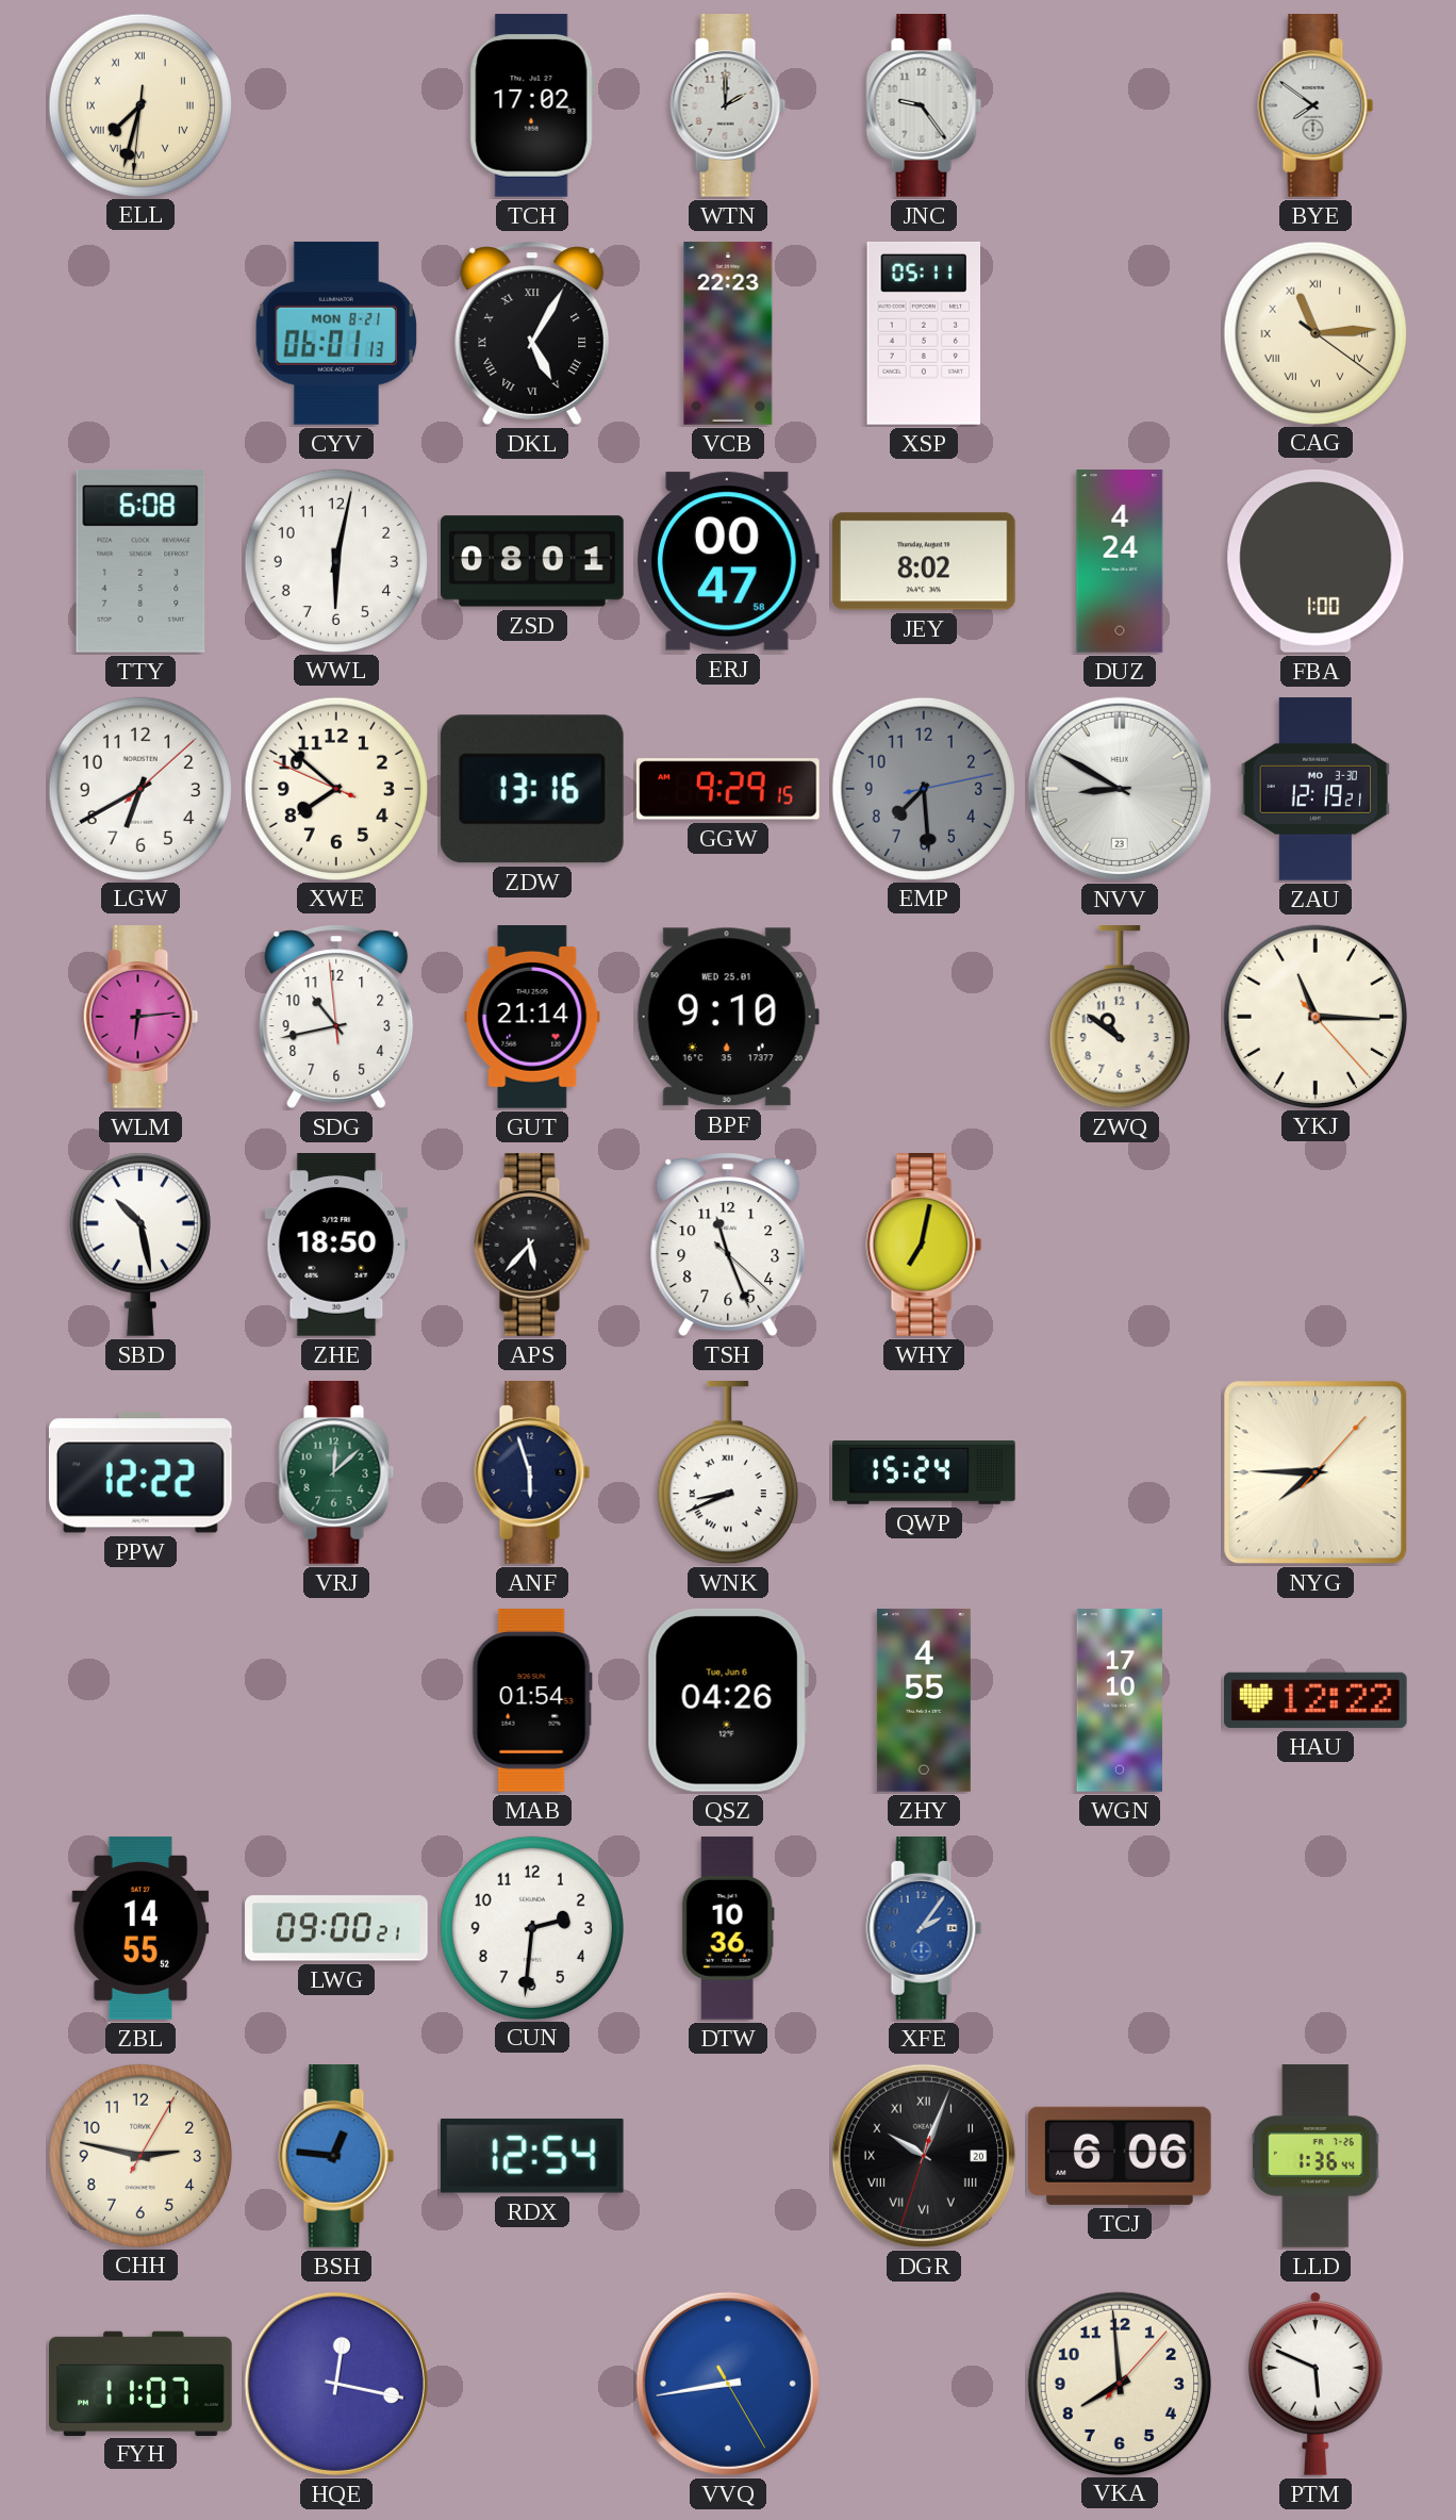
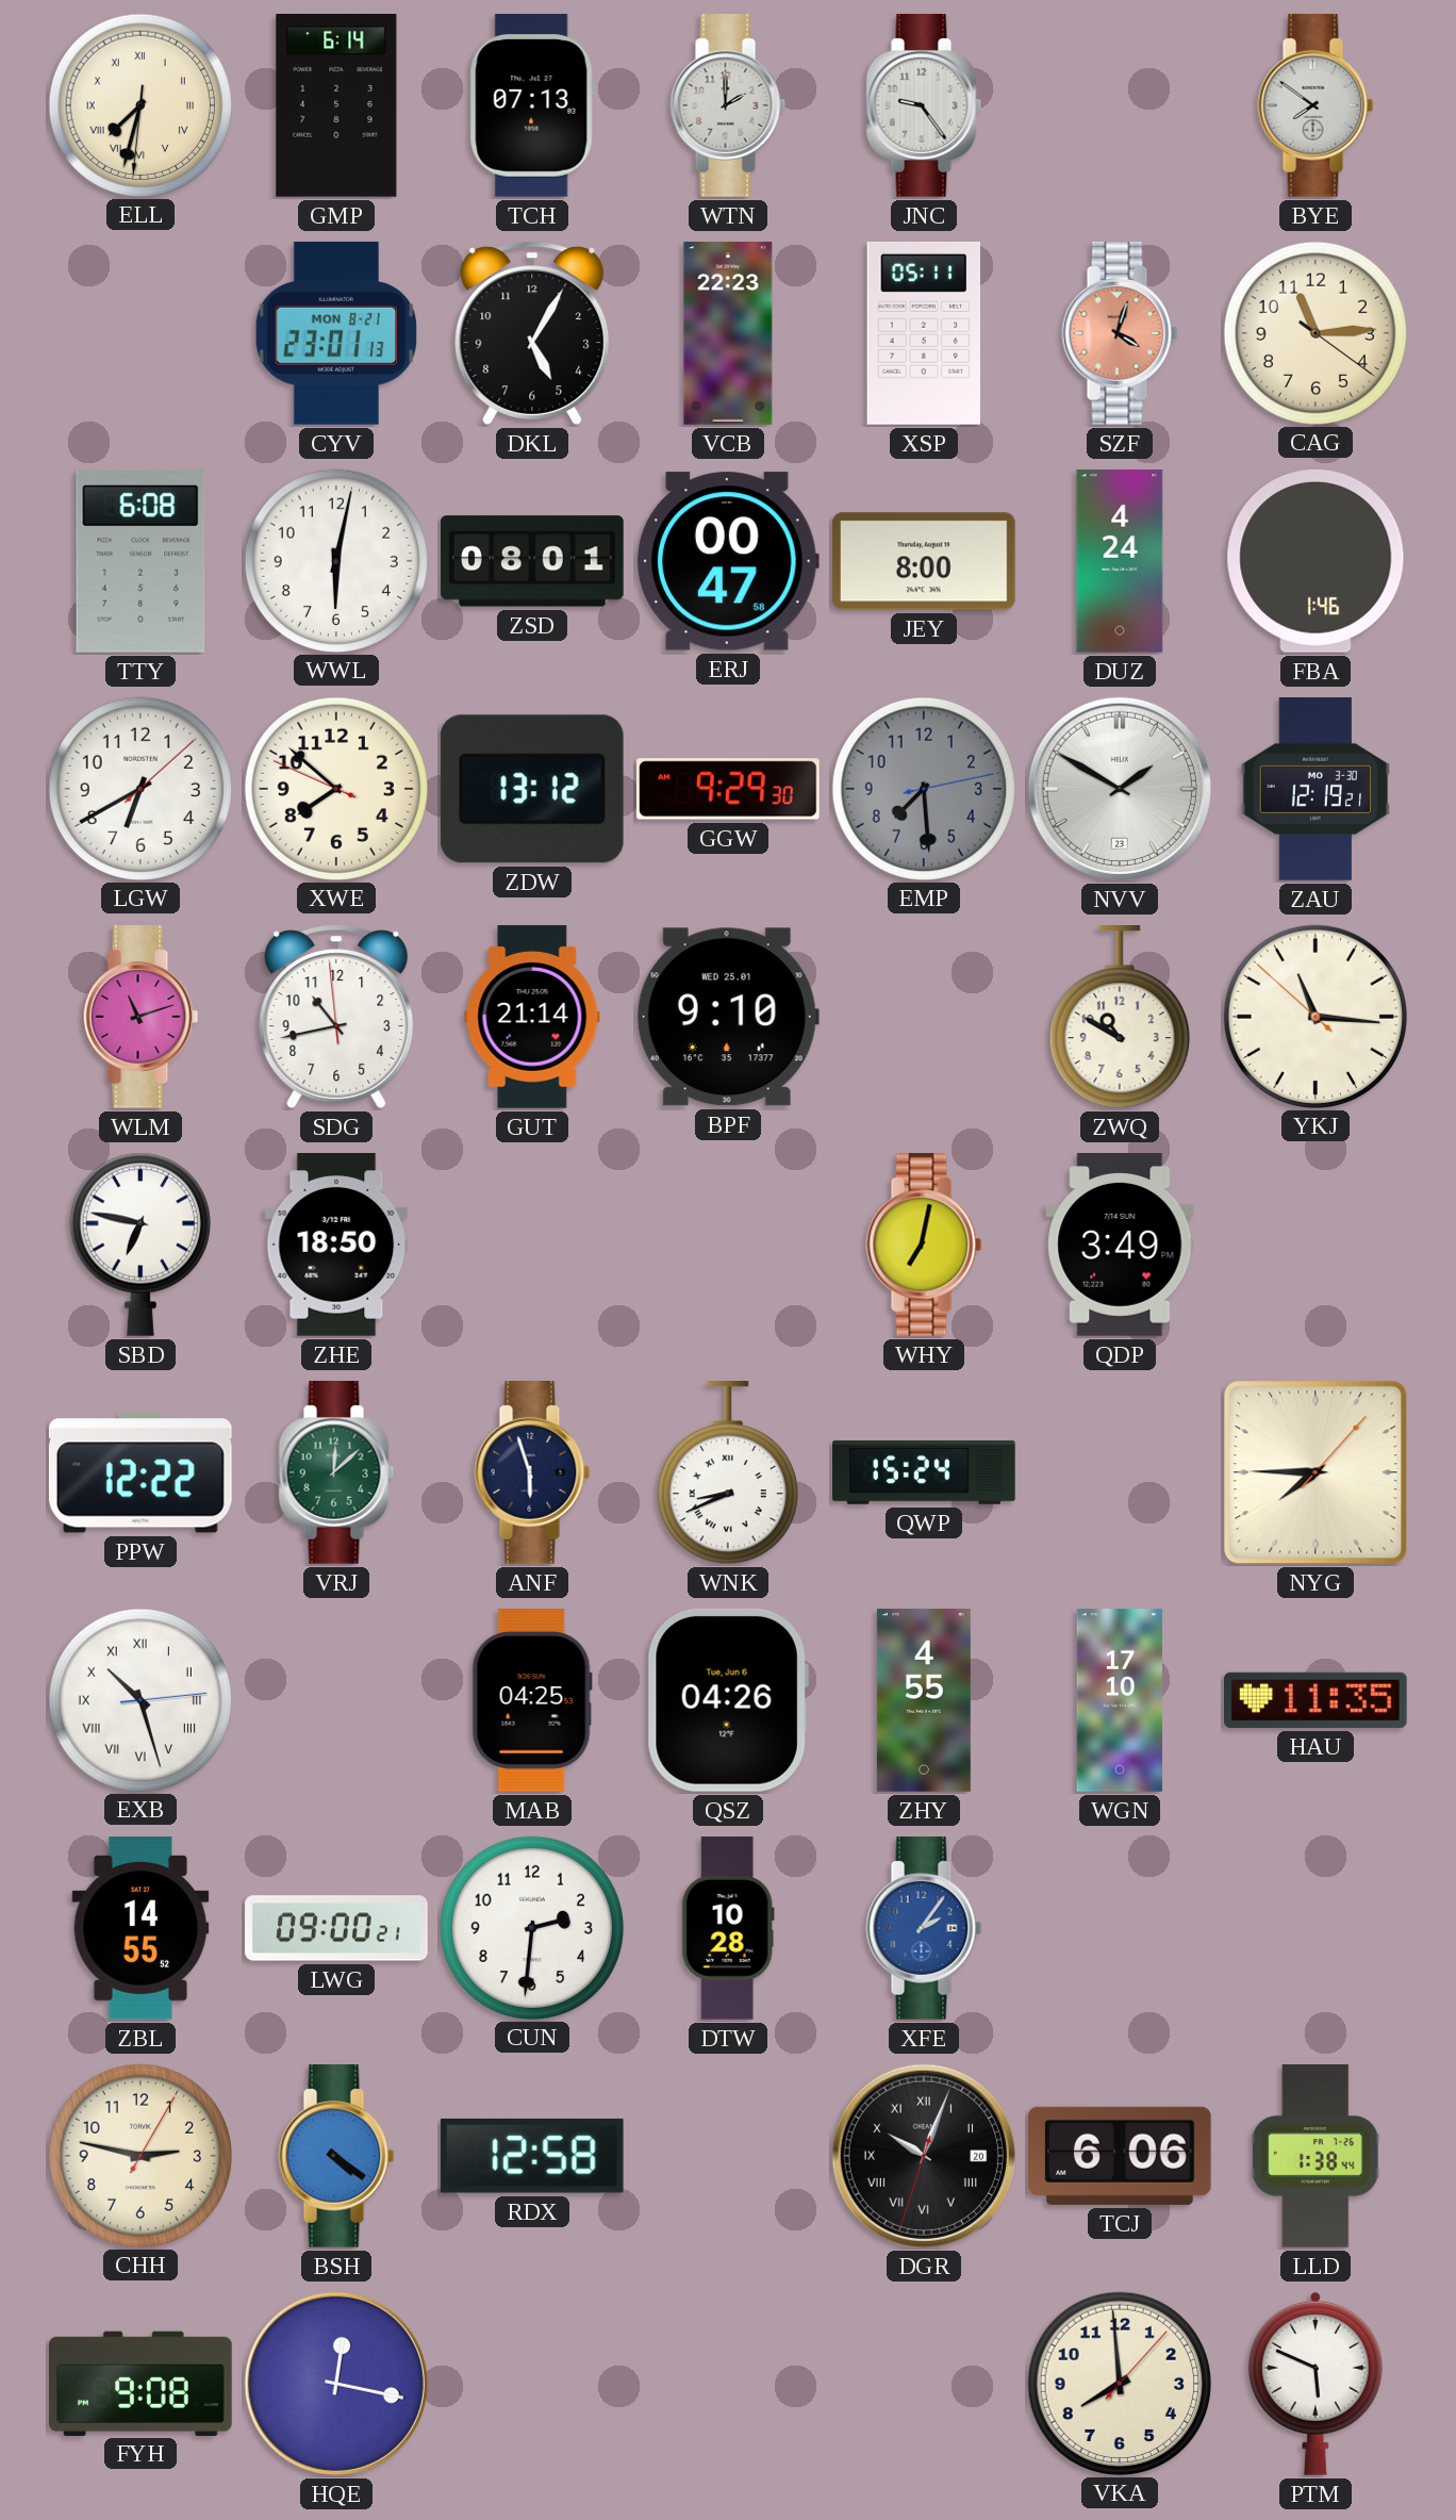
GMP: none -> 6:14 (336, 106)
TCH: 17:02 -> 07:13 (532, 106)
CYV: 06:01 -> 23:01 (335, 333)
DKL numerals: Roman -> Arabic (532, 333)
SZF: none -> 4:03 (1120, 334)
CAG numerals: Roman -> Arabic (1314, 332)
JEY: 8:02 -> 8:00 (924, 561)
FBA: 1:00 -> 1:46 (1316, 561)
ZDW: 13:16 -> 13:12 (532, 789)
GGW: 9:29:15 -> 9:29:30 (729, 789)
NVV: 8:50 -> 1:50 (1120, 789)
WLM: 6:14 -> 11:12 (140, 1018)
ZWQ: 10:51 -> 10:50 (1120, 1017)
YKJ: 11:15:23 -> 11:15:52 (1314, 1016)
SBD: 10:28 -> 6:47 (140, 1245)
APS: 5:37 -> none (532, 1246)
TSH: 11:26 -> none (728, 1245)
QDP: none -> 3:49 (1120, 1246)
EXB: none -> 10:27 (139, 1699)
MAB: 01:54 -> 04:25 (532, 1701)
HAU: 12:22 -> 11:35 (1317, 1700)
DTW: 10:36 -> 10:28 (728, 1928)
BSH: 12:46 -> 4:21 (336, 2157)
RDX: 12:54 -> 12:58 (532, 2156)
LLD: 1:36 -> 1:38 (1316, 2156)
FYH: 11:07 -> 9:08 (142, 2383)
VVQ: 8:43 -> none (728, 2384)
